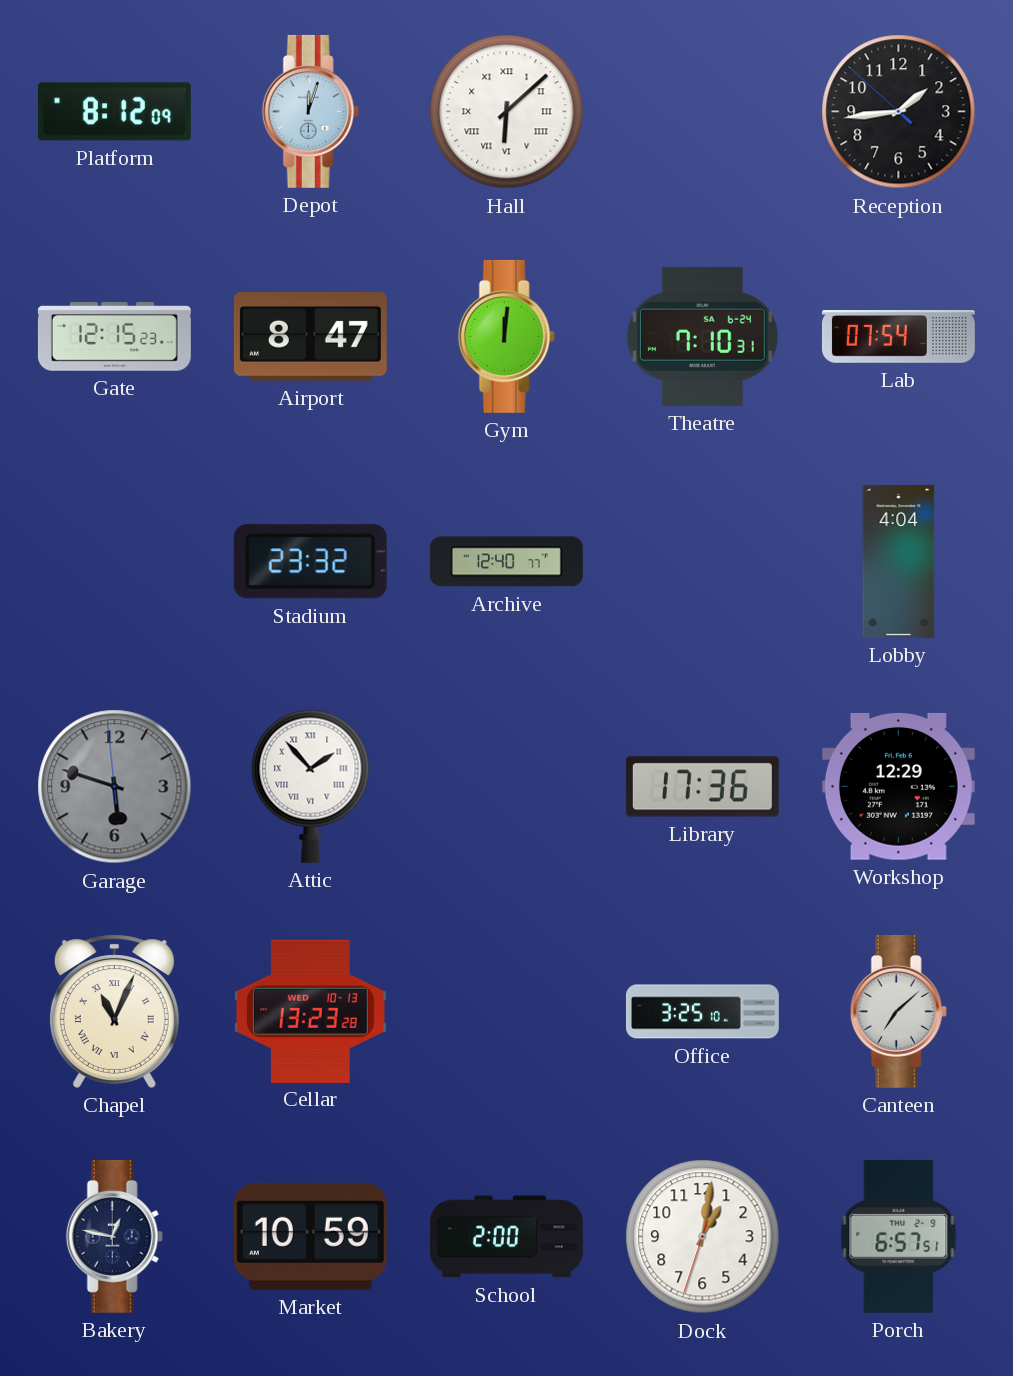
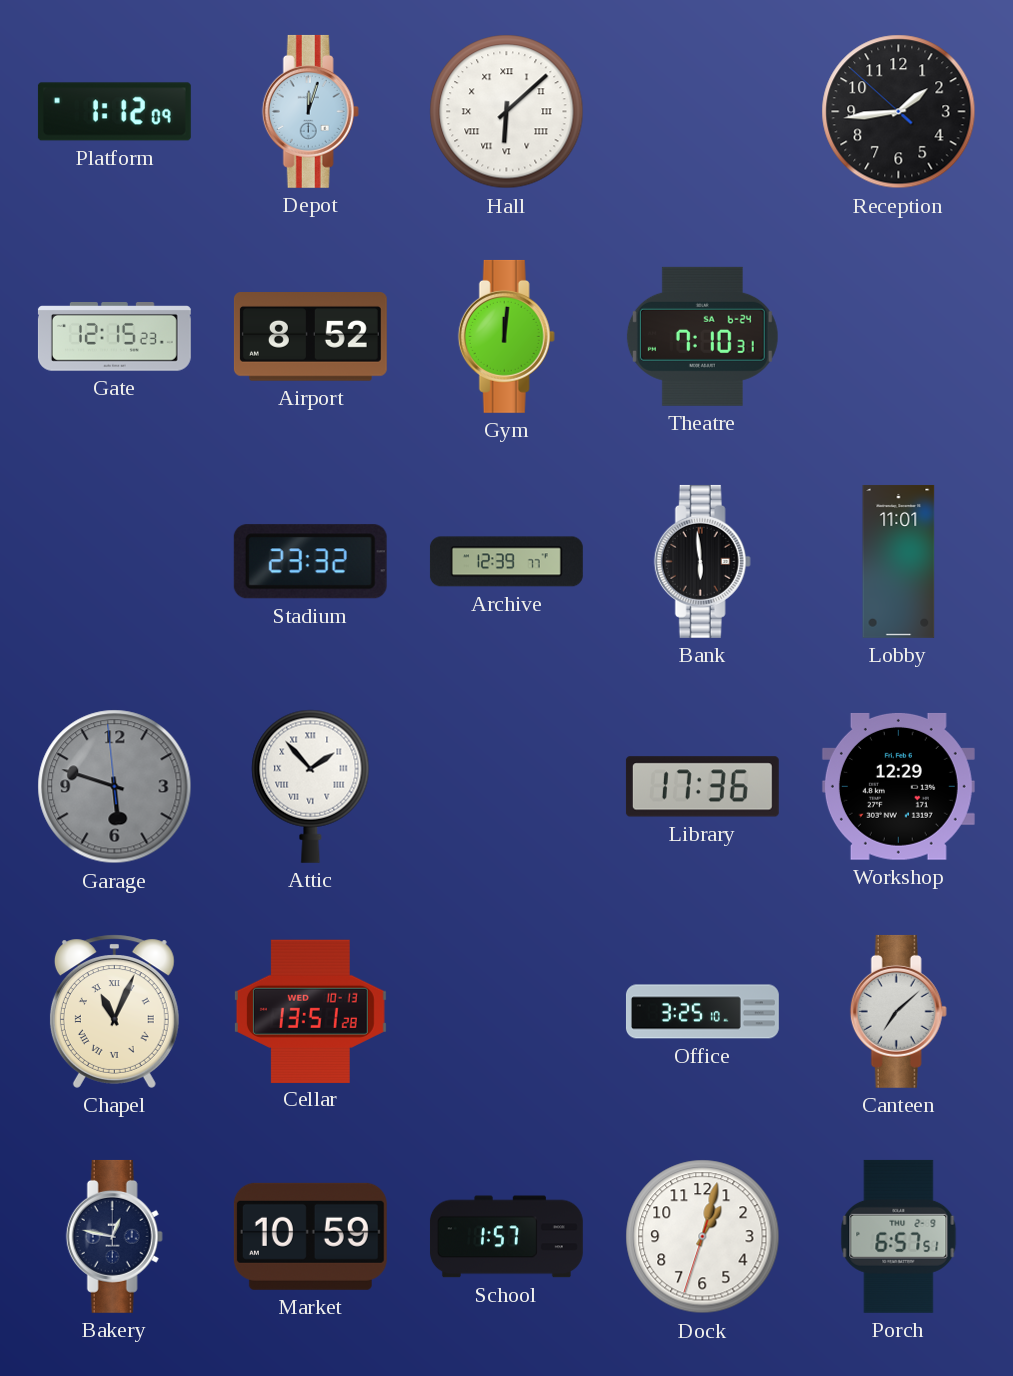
Platform: 8:12 -> 1:12 (114, 112)
Airport: 8:47 -> 8:52 (310, 337)
Lab: 07:54 -> none (898, 337)
Archive: 12:40 -> 12:39 (506, 562)
Bank: none -> 5:59 (702, 561)
Lobby: 4:04 -> 11:01 (899, 561)
Cellar: 13:23 -> 13:51 (310, 1011)
School: 2:00 -> 1:57 (506, 1237)
Dock: 1:01 -> 1:02 (703, 1237)
